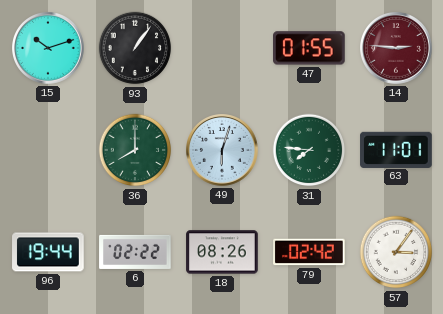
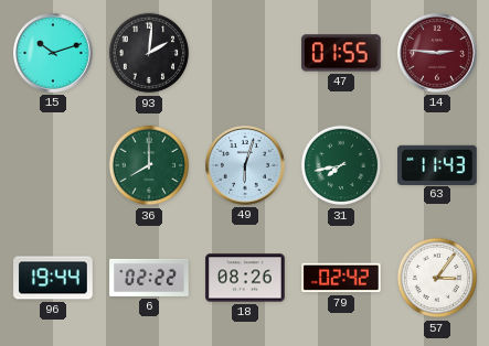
93: 1:06 -> 2:01 (149, 53)
31: 7:46 -> 7:43 (341, 165)
63: 11:01 -> 11:43 (437, 164)
